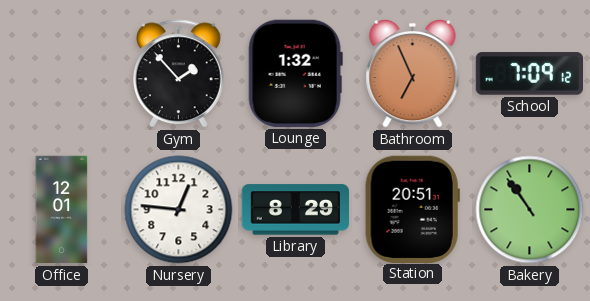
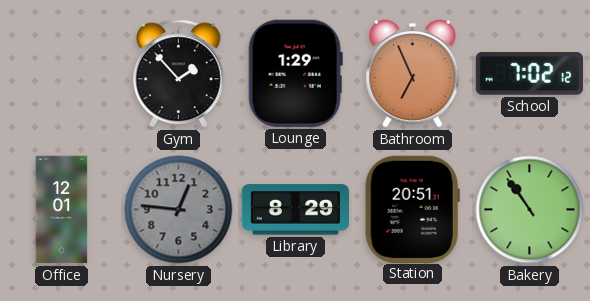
Lounge: 1:32 -> 1:29 (295, 73)
School: 7:09 -> 7:02 (529, 74)
Nursery dial: white -> grey (179, 210)
